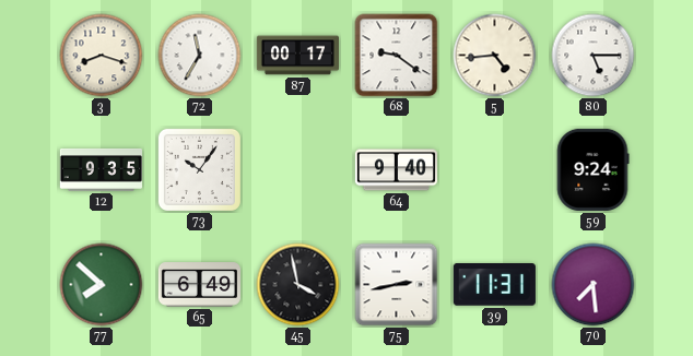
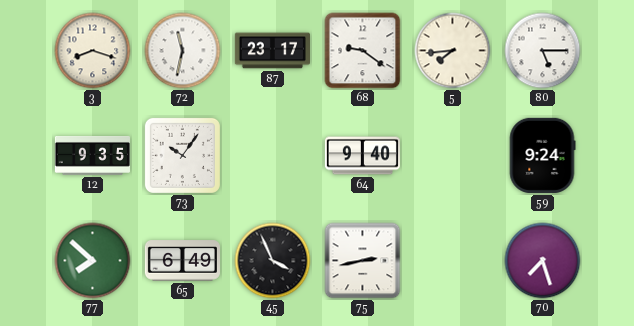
72: 11:35 -> 11:32 (183, 51)
87: 00:17 -> 23:17 (272, 51)
5: 4:44 -> 7:44 (453, 51)
45: 3:58 -> 3:56 (273, 261)
39: 11:31 -> none (494, 285)
70: 7:29 -> 7:27 (543, 261)
